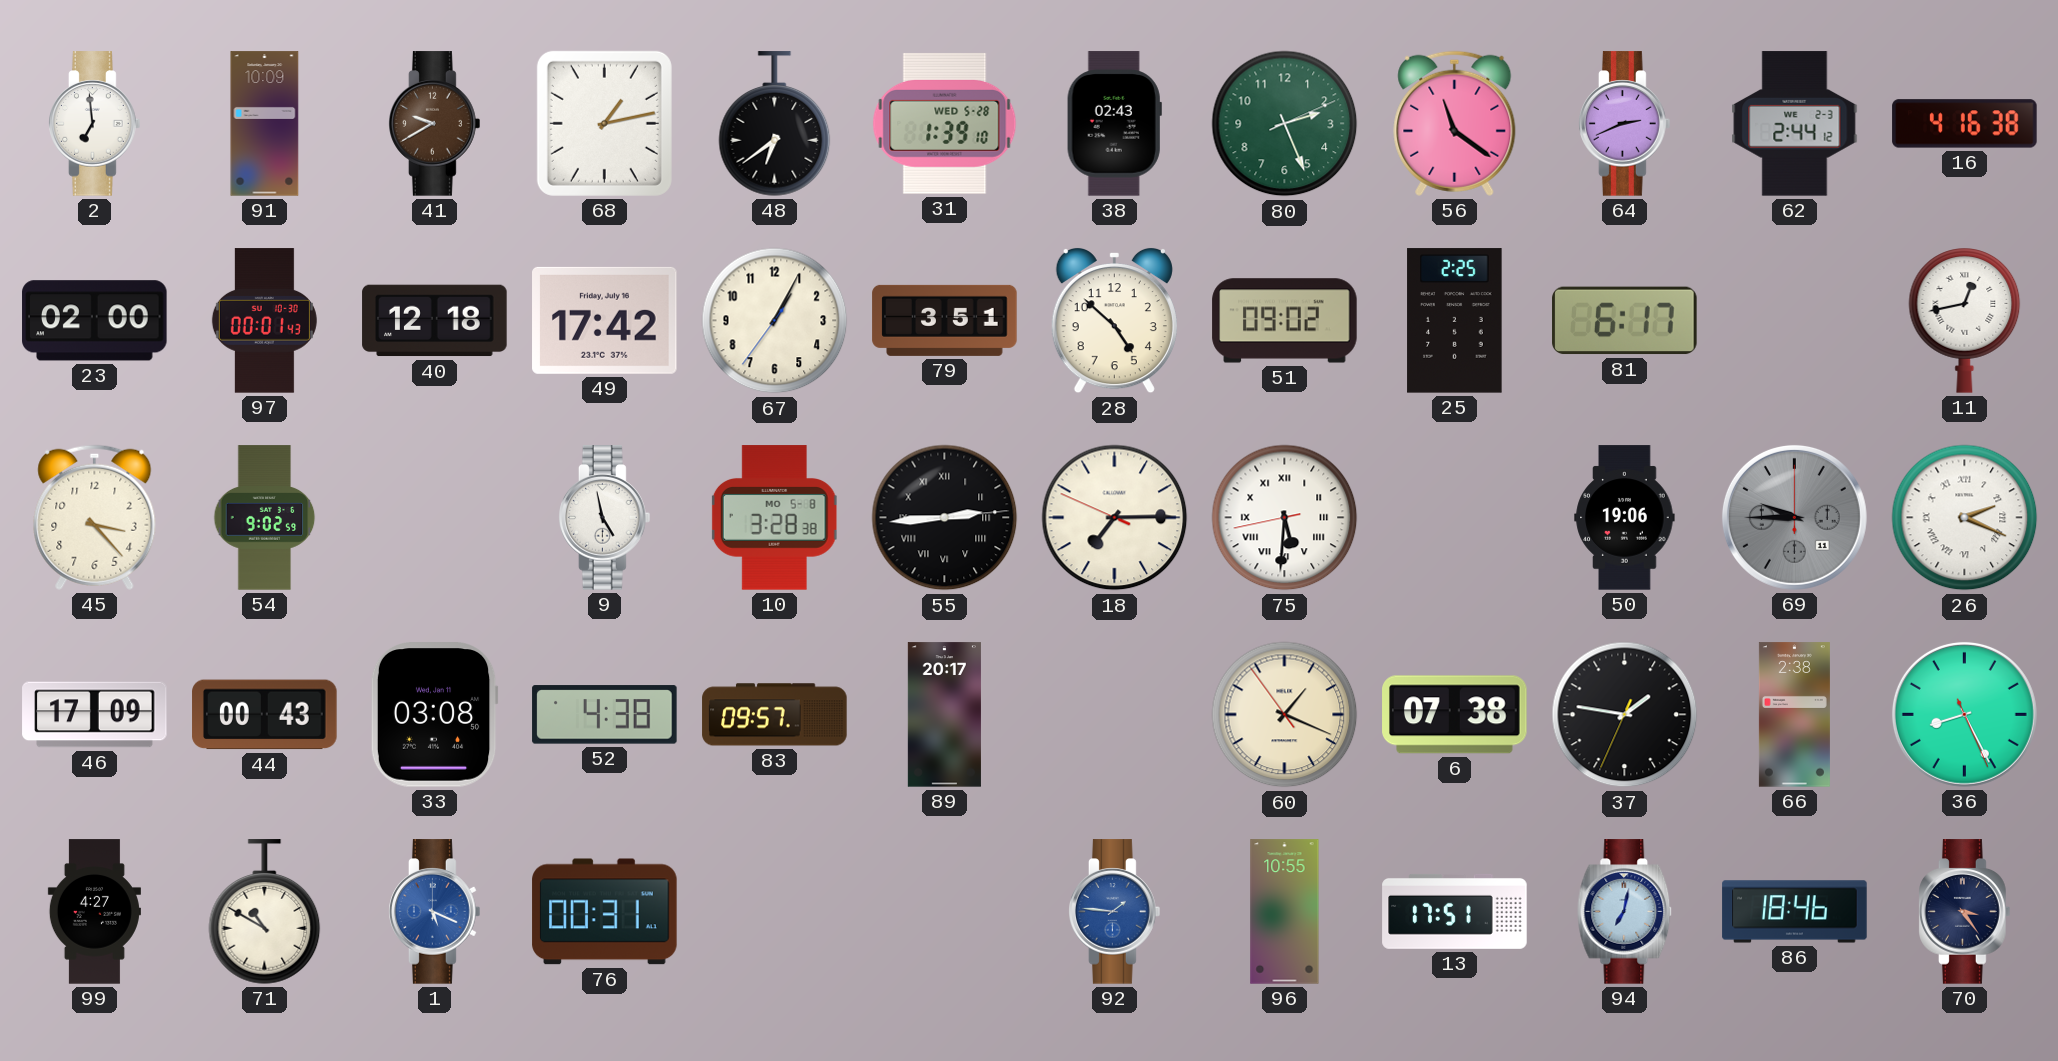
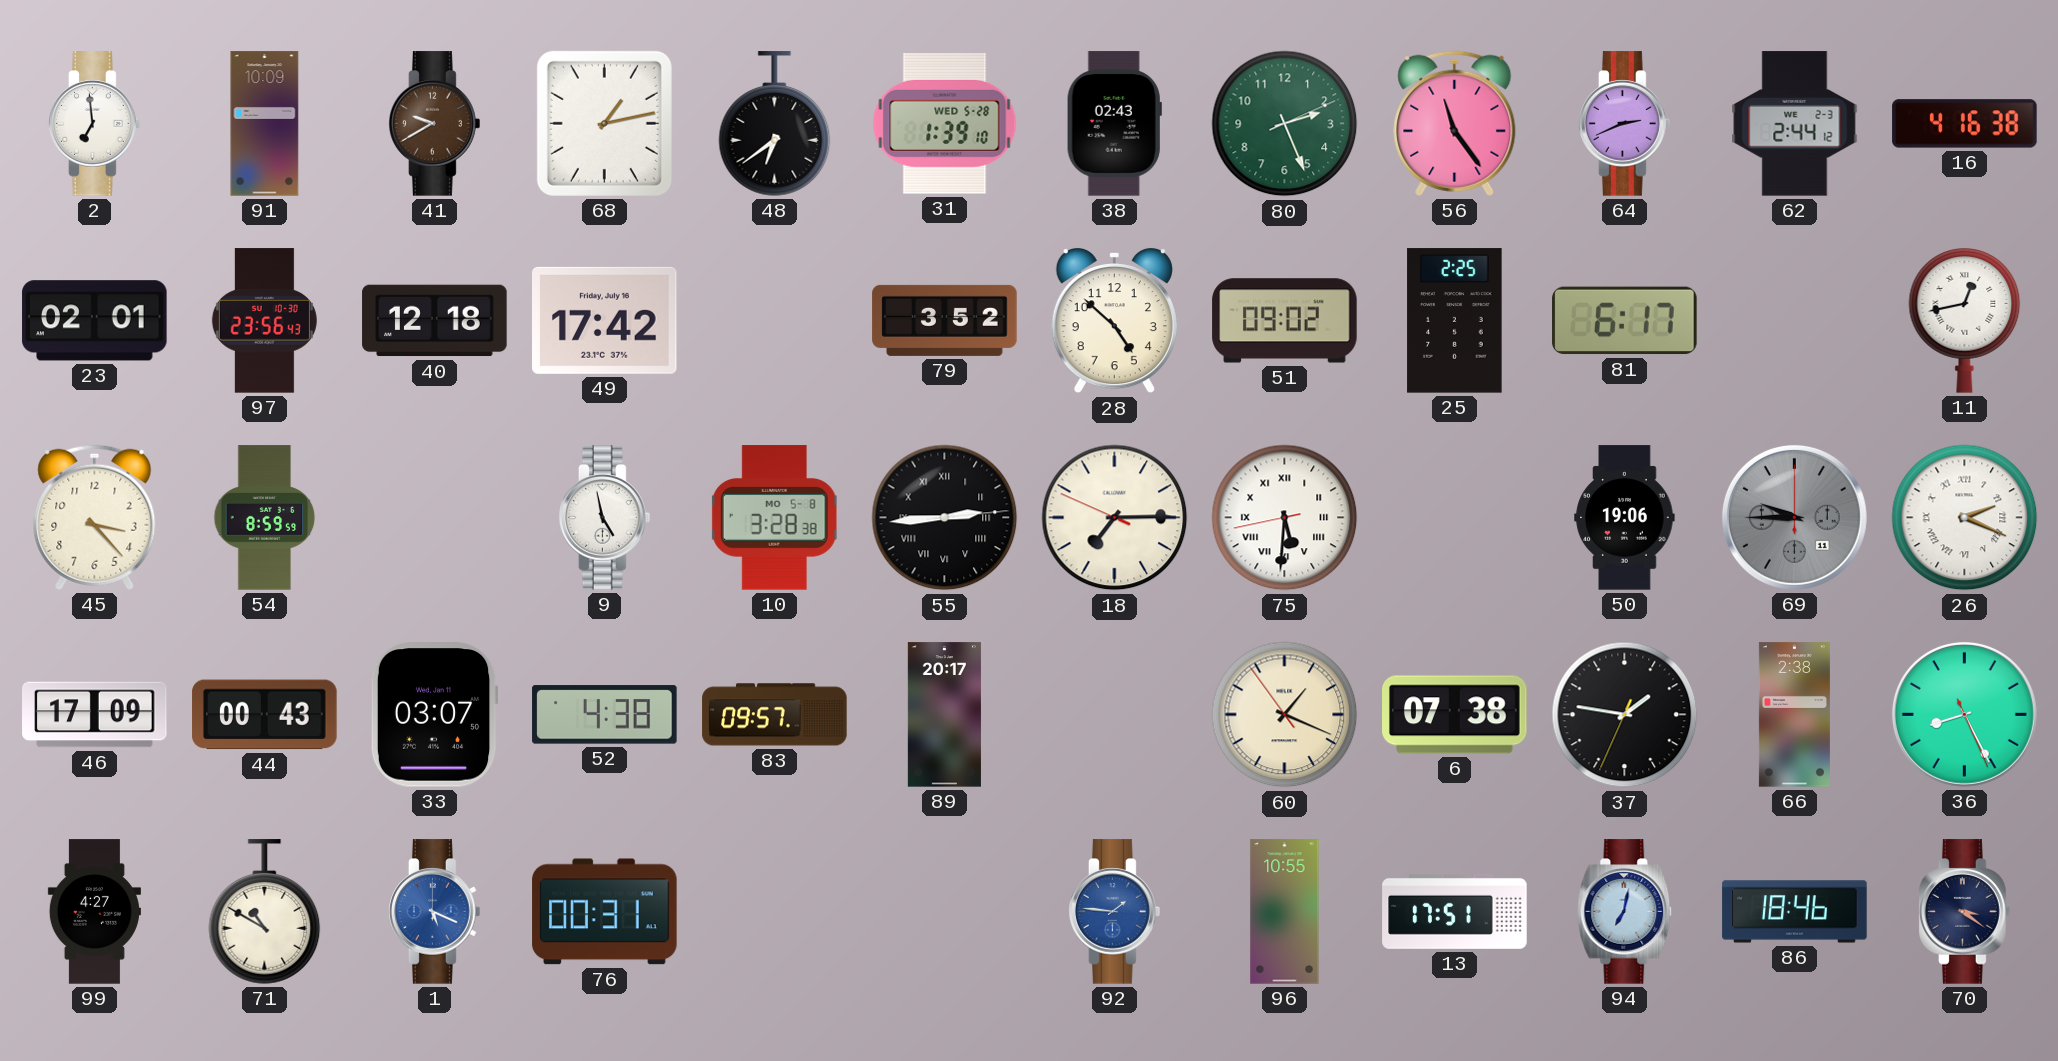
56: 11:21 -> 11:24 (1455, 123)
23: 02:00 -> 02:01 (95, 321)
97: 00:01 -> 23:56 (264, 321)
67: 1:04 -> none (775, 321)
79: 3:51 -> 3:52 (945, 320)
54: 9:02 -> 8:59 (265, 518)
33: 03:08 -> 03:07 (434, 715)
70: 3:24 -> 3:21 (1965, 912)
